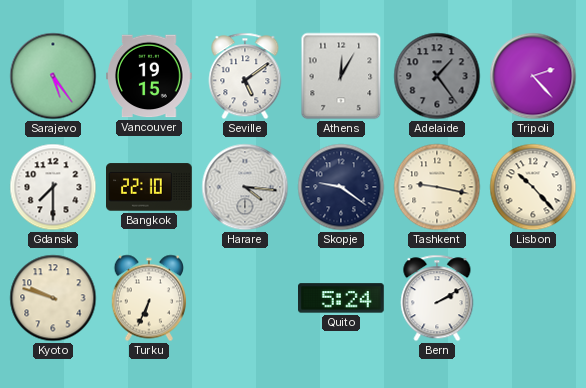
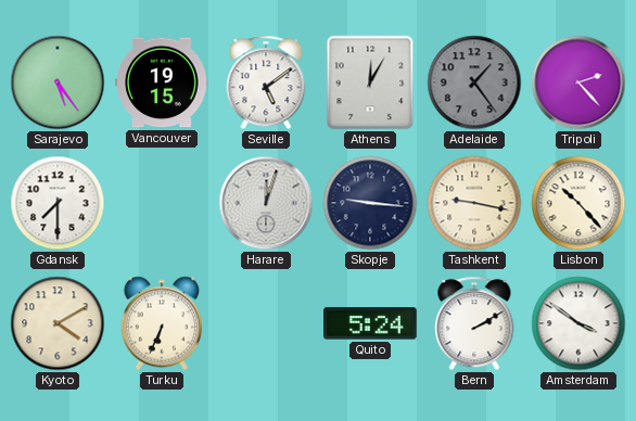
Bangkok: 22:10 -> none (150, 187)
Harare: 4:16 -> 12:03 (266, 203)
Skopje: 9:21 -> 9:16 (370, 203)
Kyoto: 9:48 -> 4:10 (58, 323)
Amsterdam: none -> 3:51 (578, 323)
